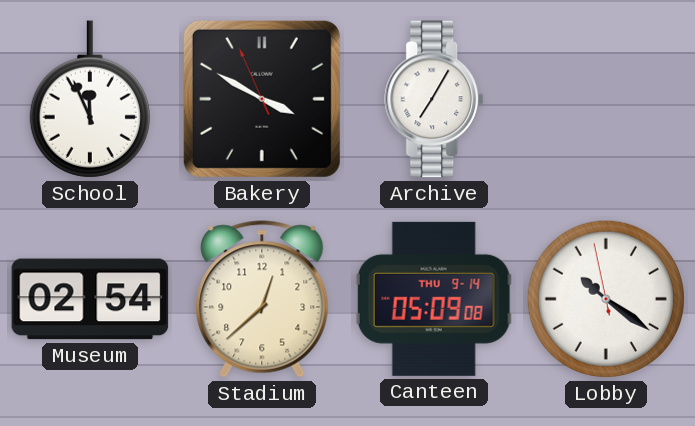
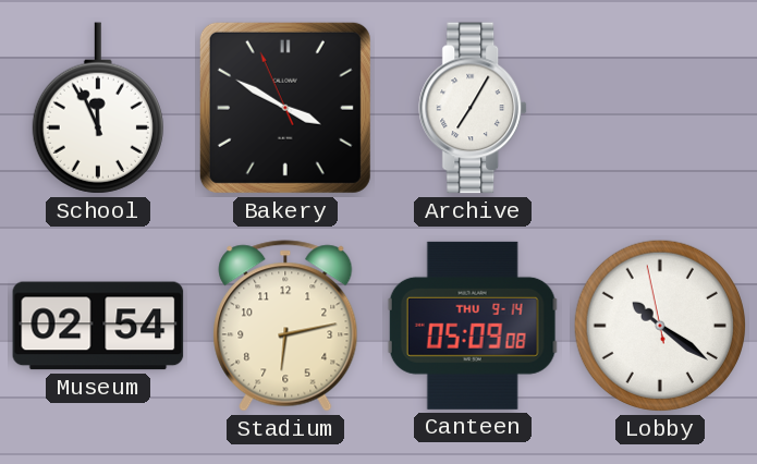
Stadium: 12:38 -> 6:13 (285, 326)
